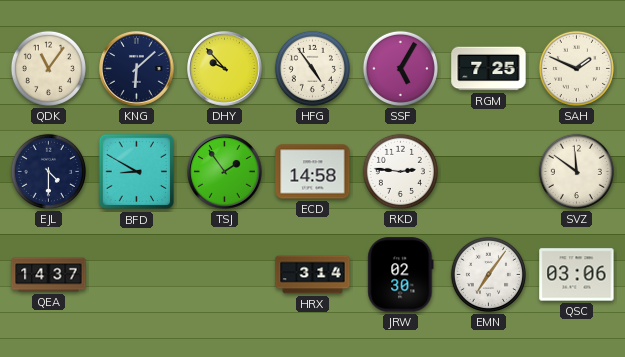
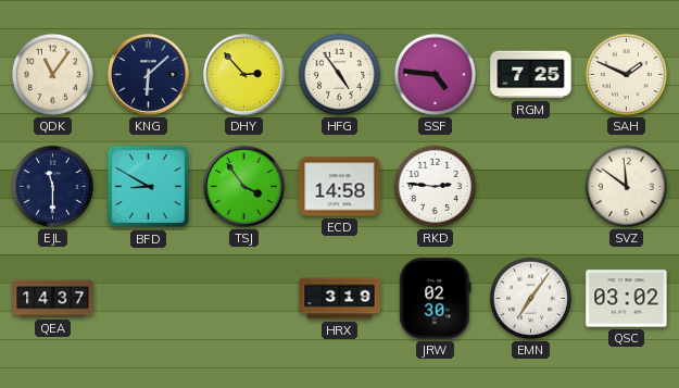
DHY: 9:53 -> 2:53 (244, 75)
SSF: 5:05 -> 4:46 (435, 74)
EJL: 4:30 -> 11:30 (52, 186)
TSJ: 1:54 -> 3:54 (244, 187)
HRX: 3:14 -> 3:19 (340, 299)
QSC: 03:06 -> 03:02 (627, 299)
